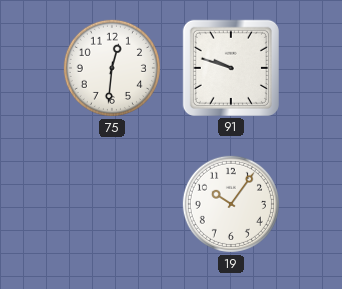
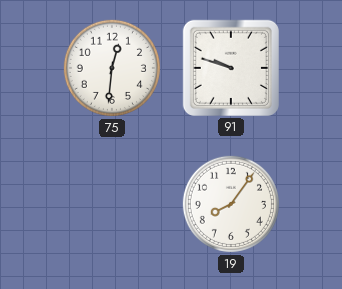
19: 10:06 -> 8:06 (231, 204)
